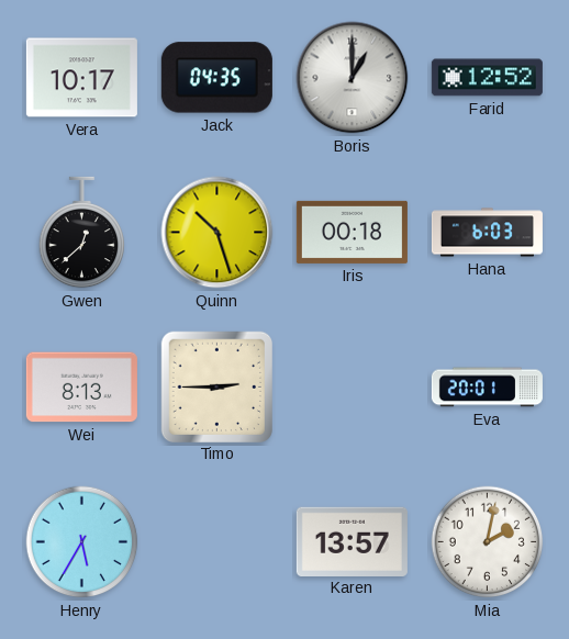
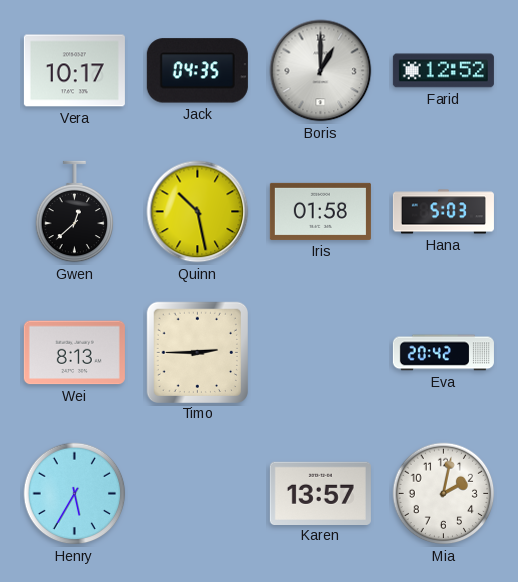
Quinn: 10:27 -> 10:28 (198, 212)
Iris: 00:18 -> 01:58 (320, 211)
Hana: 6:03 -> 5:03 (443, 212)
Eva: 20:01 -> 20:42 (443, 353)
